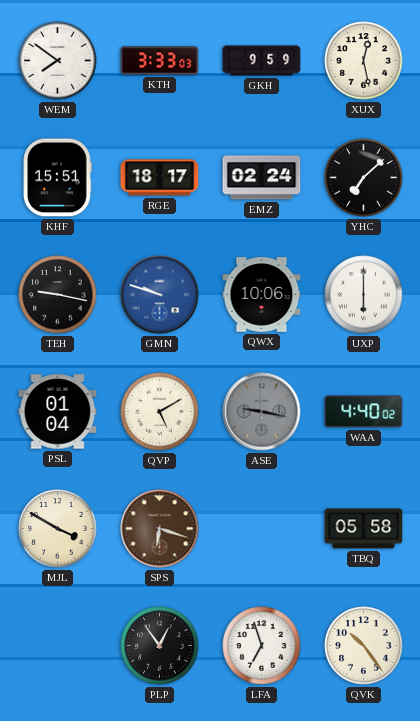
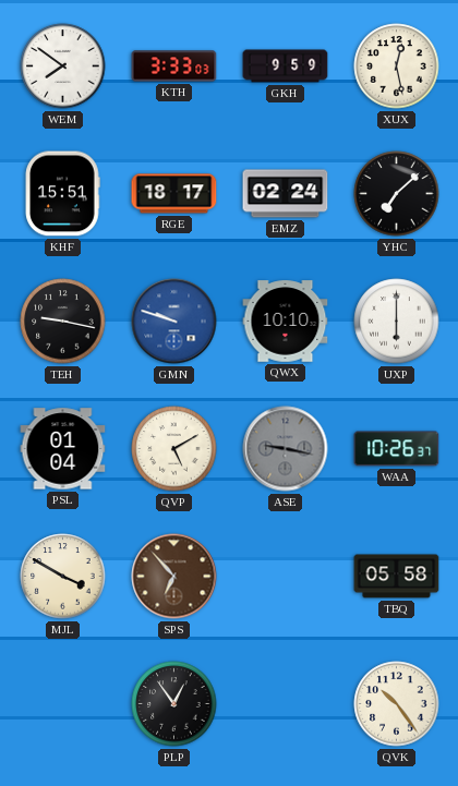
QWX: 10:06 -> 10:10 (286, 322)
WAA: 4:40 -> 10:26 (397, 449)
SPS: 6:18 -> 6:53 (174, 577)
LFA: 6:57 -> none (262, 646)
